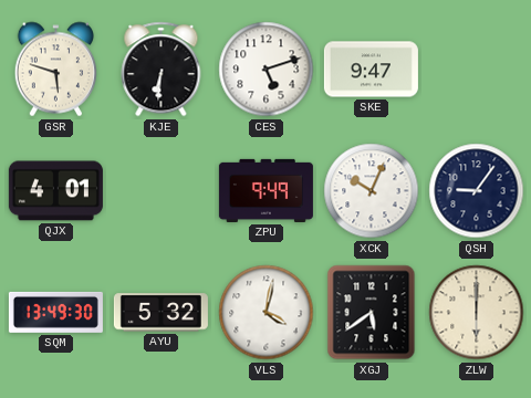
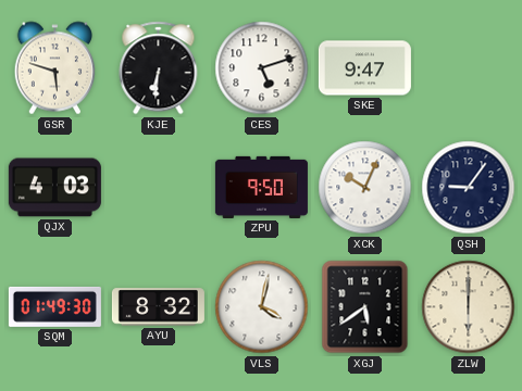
QJX: 4:01 -> 4:03 (54, 188)
ZPU: 9:49 -> 9:50 (261, 187)
SQM: 13:49 -> 01:49 (54, 306)
AYU: 5:32 -> 8:32 (158, 307)
